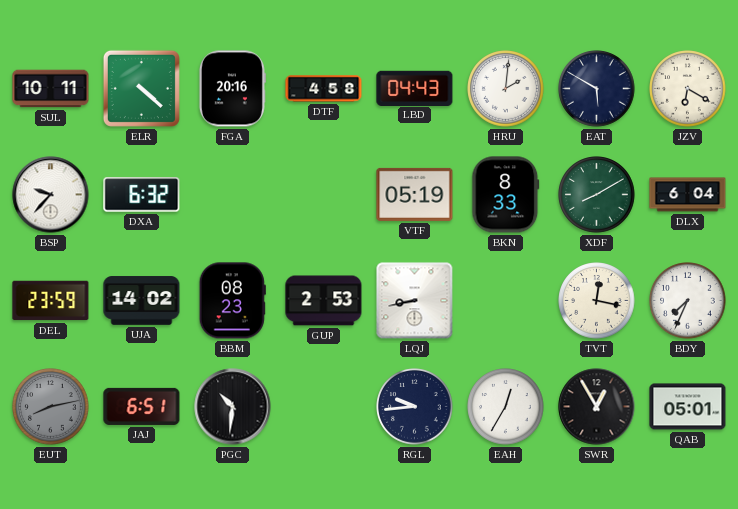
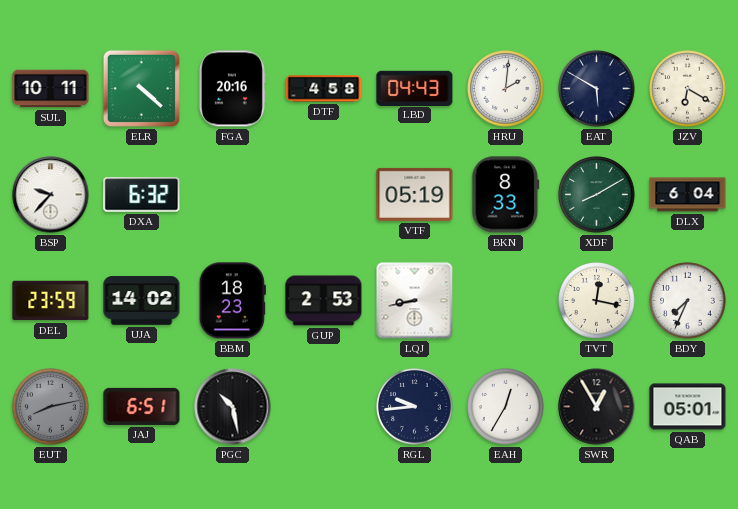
BBM: 08:23 -> 18:23 (232, 301)
PGC: 10:31 -> 10:28 (233, 407)
